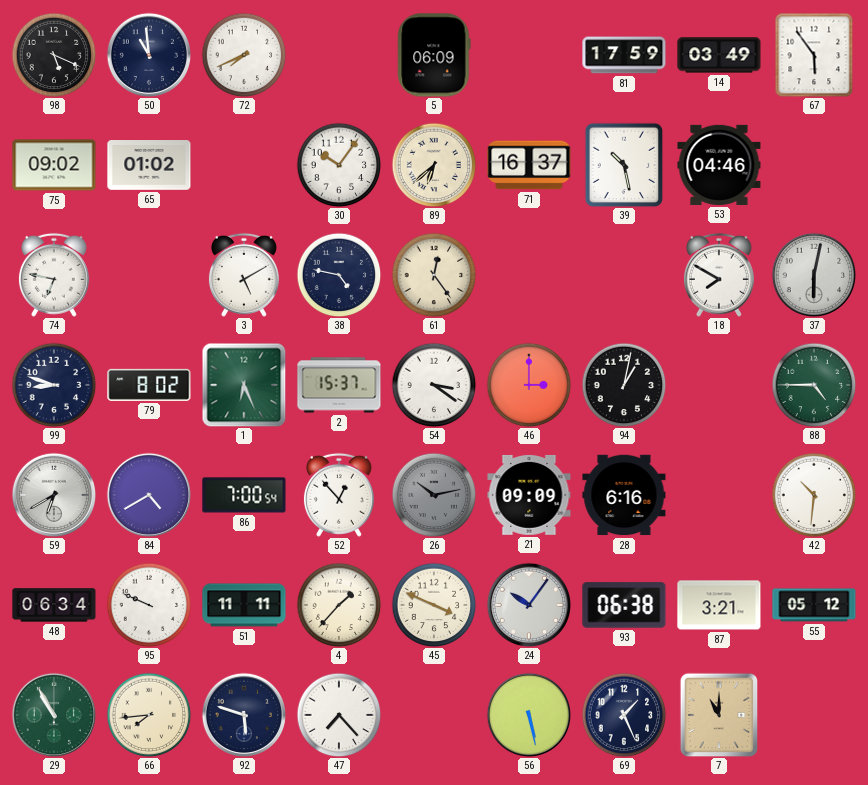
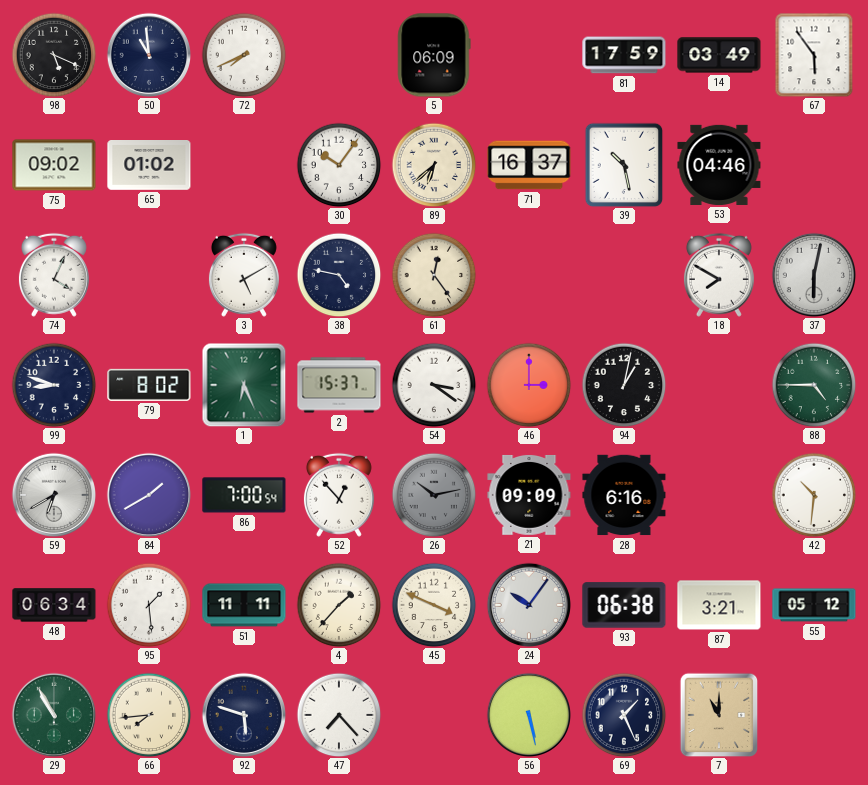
74: 6:47 -> 4:04 (54, 275)
84: 4:40 -> 1:40 (148, 494)
95: 9:49 -> 1:29 (149, 605)
